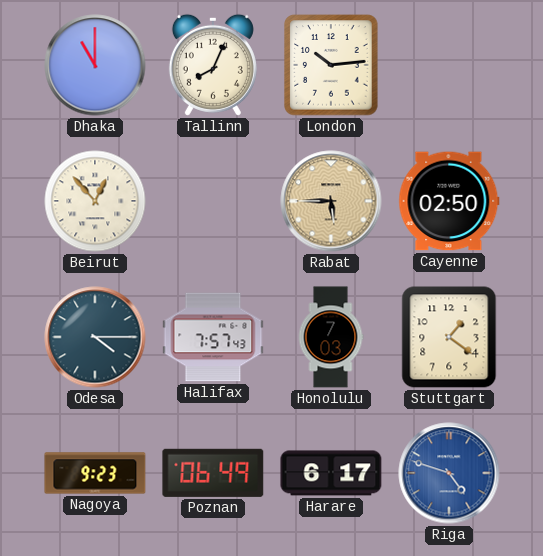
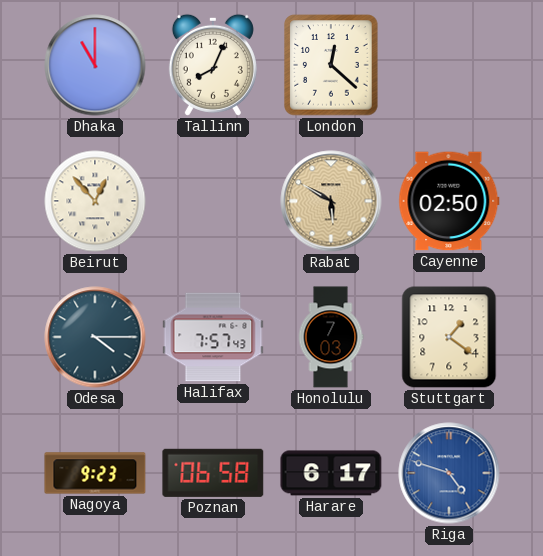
London: 10:14 -> 12:22 (331, 65)
Rabat: 5:45 -> 5:50 (331, 201)
Poznan: 06:49 -> 06:58 (213, 473)
